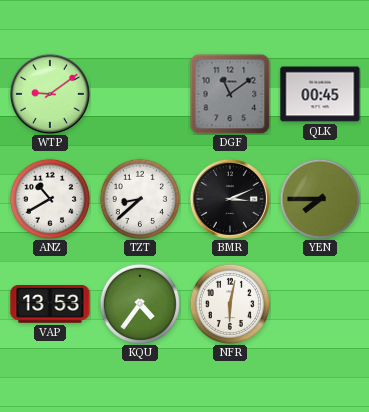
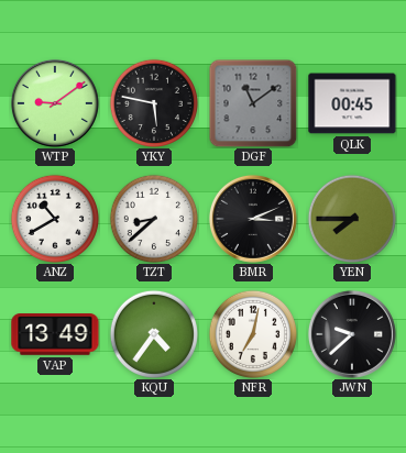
YKY: none -> 5:47 (153, 102)
VAP: 13:53 -> 13:49 (55, 335)
NFR: 6:02 -> 7:02 (252, 333)
JWN: none -> 9:38 (352, 334)
